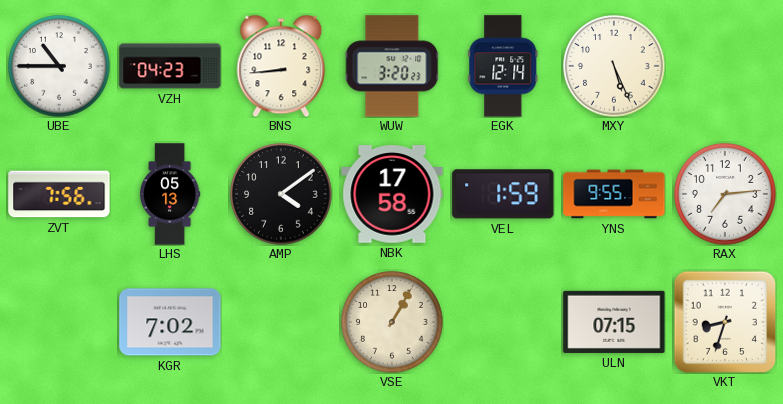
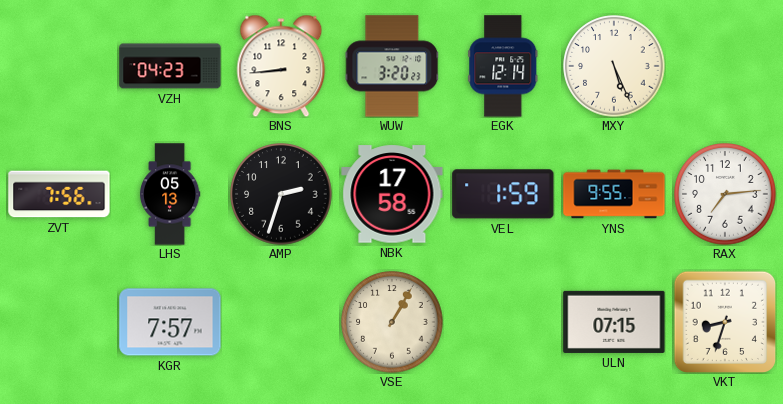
UBE: 10:45 -> none (59, 66)
AMP: 4:09 -> 2:33 (281, 194)
KGR: 7:02 -> 7:57 (170, 322)
